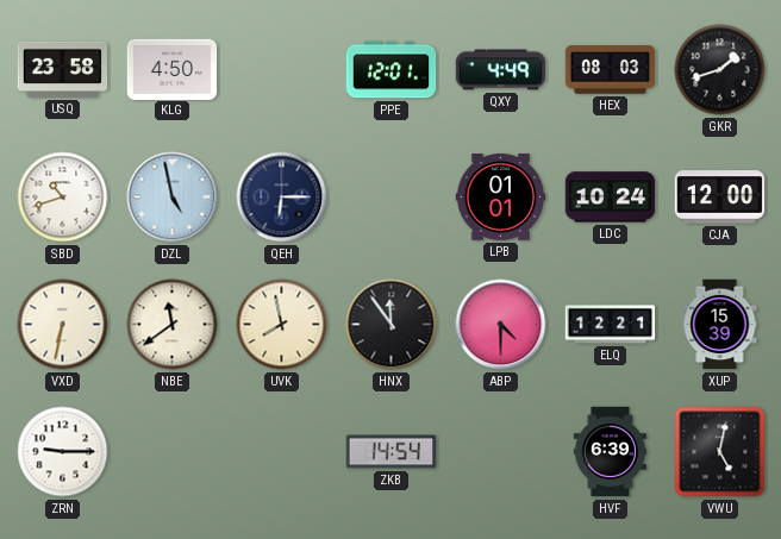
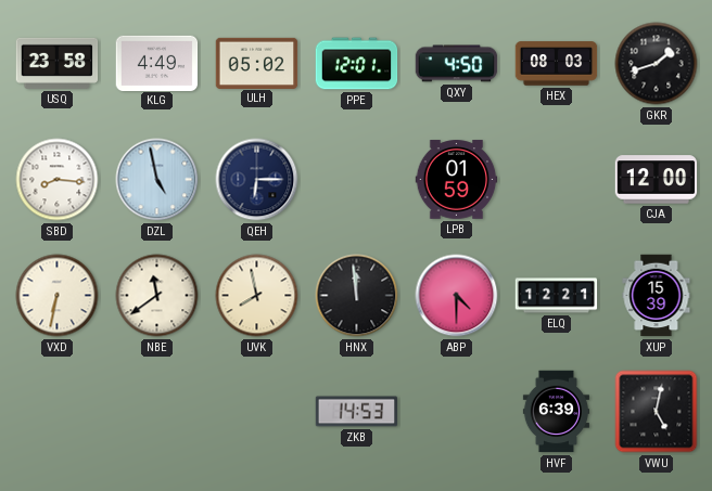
KLG: 4:50 -> 4:49 (157, 63)
ULH: none -> 05:02 (257, 63)
QXY: 4:49 -> 4:50 (457, 64)
SBD: 10:42 -> 8:16 (58, 180)
LPB: 01:01 -> 01:59 (457, 180)
LDC: 10:24 -> none (611, 198)
HNX: 11:54 -> 11:59 (357, 296)
ZRN: 9:15 -> none (63, 452)
ZKB: 14:54 -> 14:53 (357, 412)
